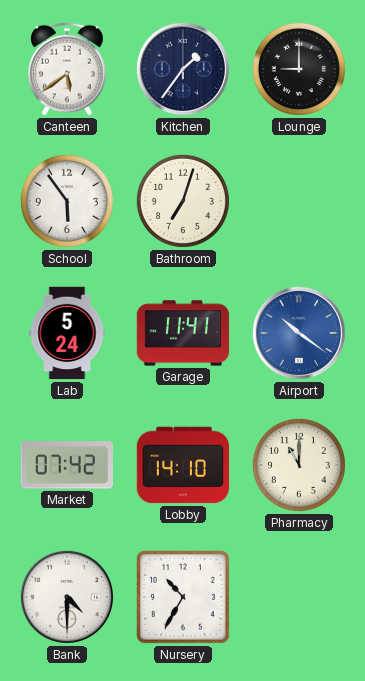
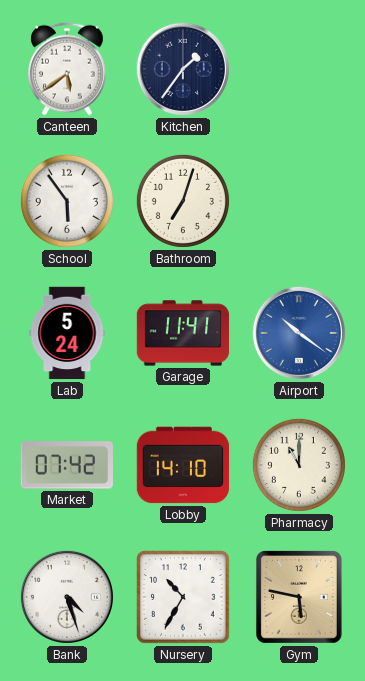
Lounge: 9:00 -> none (299, 69)
Bank: 4:30 -> 4:27 (67, 597)
Gym: none -> 5:47 (299, 597)
